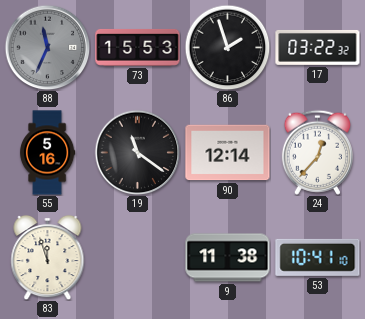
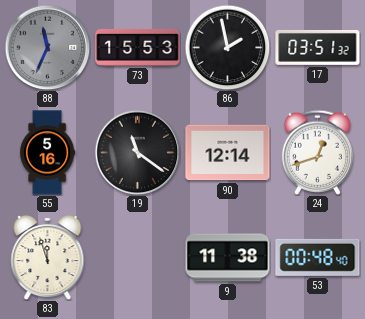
86: 1:57 -> 1:58 (227, 47)
17: 03:22 -> 03:51 (318, 47)
24: 12:37 -> 12:42 (317, 152)
53: 10:41 -> 00:48 (318, 257)
